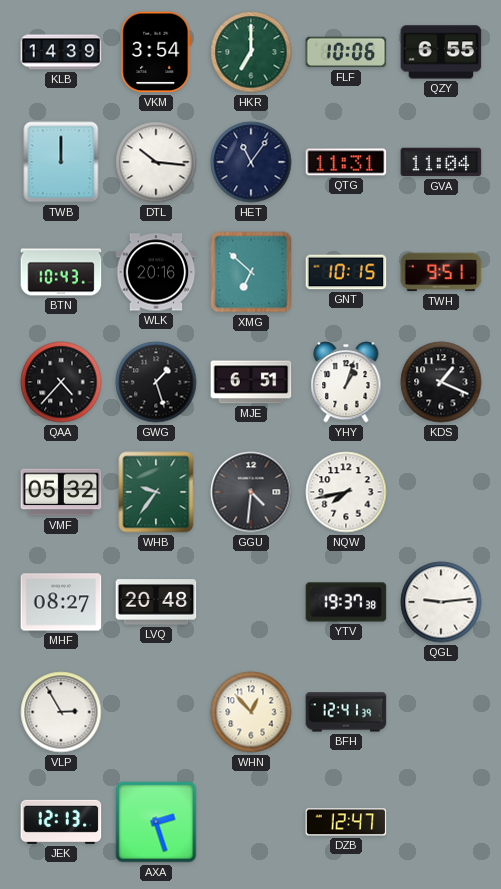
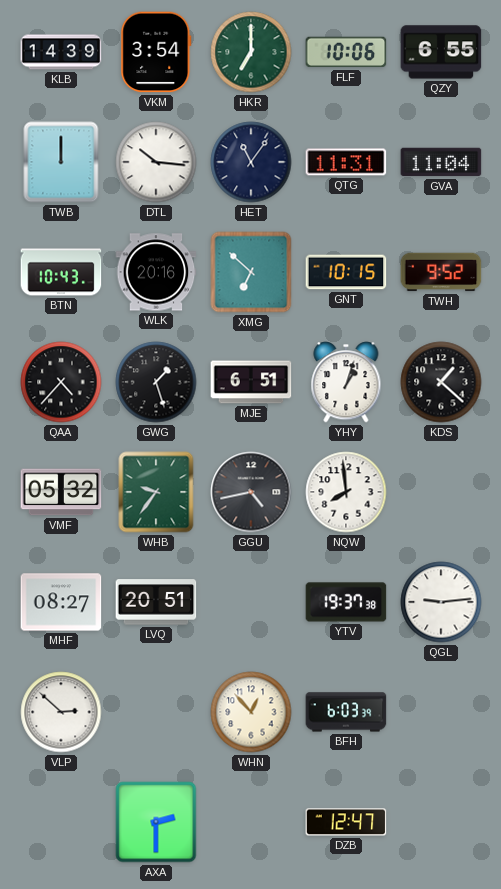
TWH: 9:51 -> 9:52 (441, 272)
KDS: 1:19 -> 1:22 (441, 382)
GGU: 4:31 -> 4:43 (251, 492)
NQW: 7:43 -> 7:59 (346, 492)
LVQ: 20:48 -> 20:51 (156, 602)
VLP: 2:55 -> 2:52 (61, 712)
BFH: 12:41 -> 6:03 (346, 712)
JEK: 12:13 -> none (61, 822)
AXA: 2:27 -> 2:30 (156, 822)
